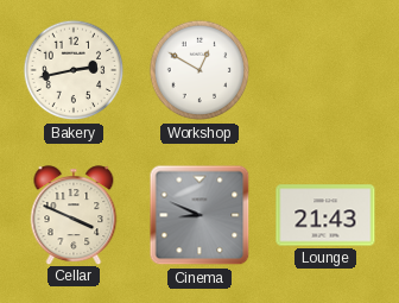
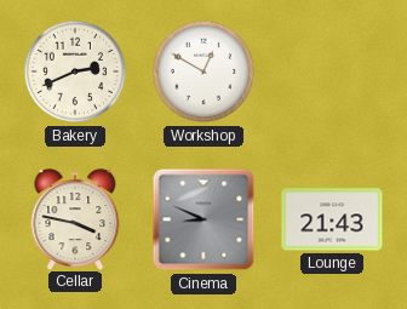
Bakery: 2:43 -> 2:41 (75, 71)
Cellar: 3:49 -> 3:47 (75, 219)
